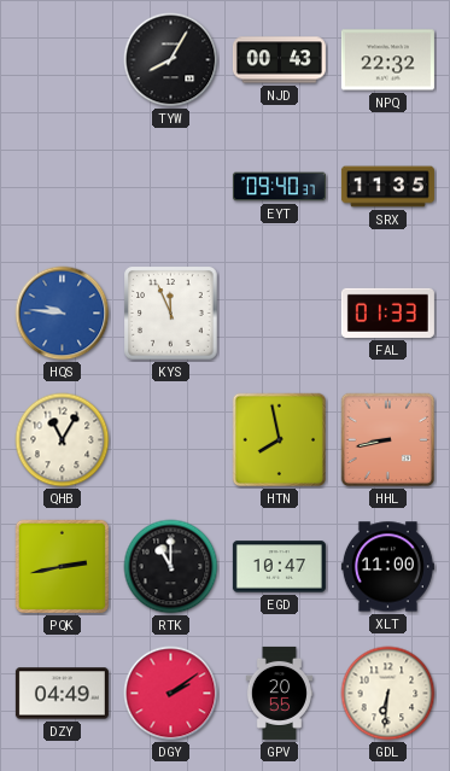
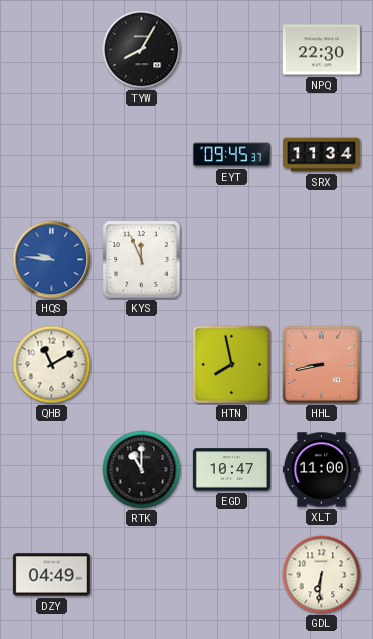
NJD: 00:43 -> none (279, 60)
NPQ: 22:32 -> 22:30 (321, 50)
EYT: 09:40 -> 09:45 (231, 155)
SRX: 11:35 -> 11:34 (321, 155)
FAL: 01:33 -> none (387, 313)
QHB: 11:05 -> 11:10 (52, 365)
PQK: 2:43 -> none (62, 566)
DGY: 2:09 -> none (171, 694)
GPV: 20:55 -> none (279, 693)
